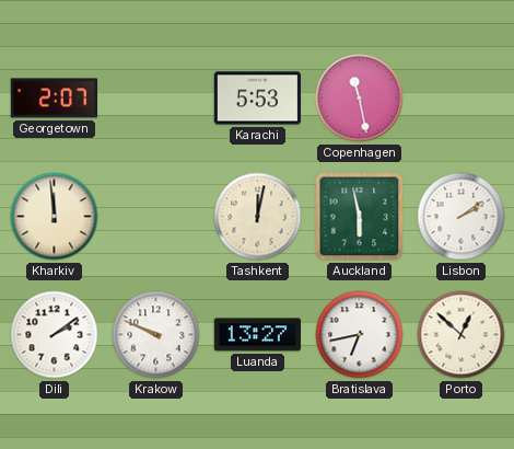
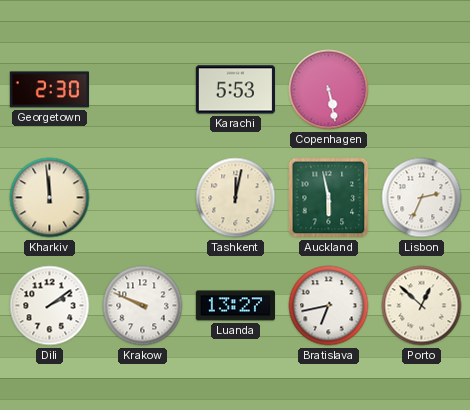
Georgetown: 2:07 -> 2:30 (49, 90)
Copenhagen: 11:28 -> 5:28 (329, 90)
Lisbon: 2:09 -> 2:34 (422, 198)
